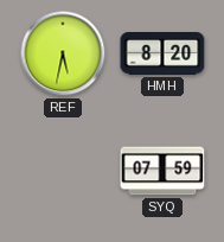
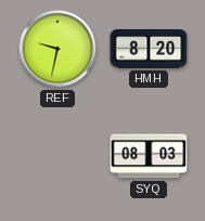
REF: 5:32 -> 9:32 (57, 49)
SYQ: 07:59 -> 08:03 (149, 156)
